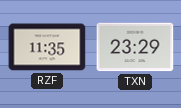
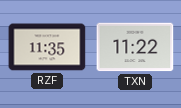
TXN: 23:29 -> 11:22 (135, 47)
